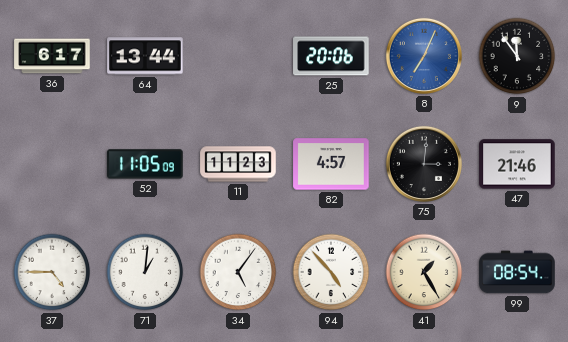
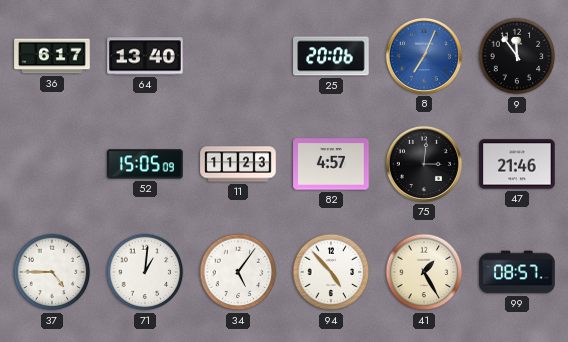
64: 13:44 -> 13:40 (145, 56)
52: 11:05 -> 15:05 (145, 164)
99: 08:54 -> 08:57 (517, 272)
